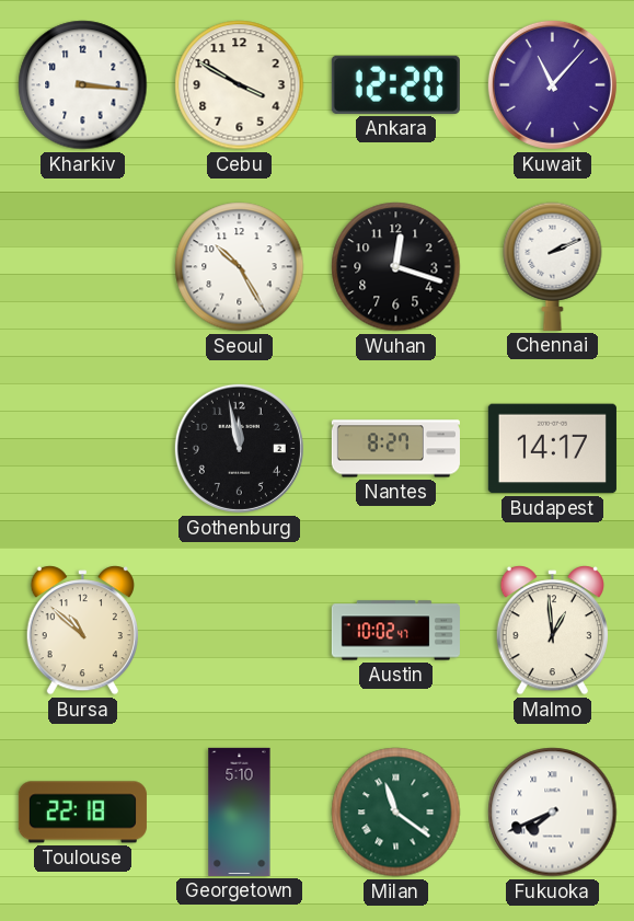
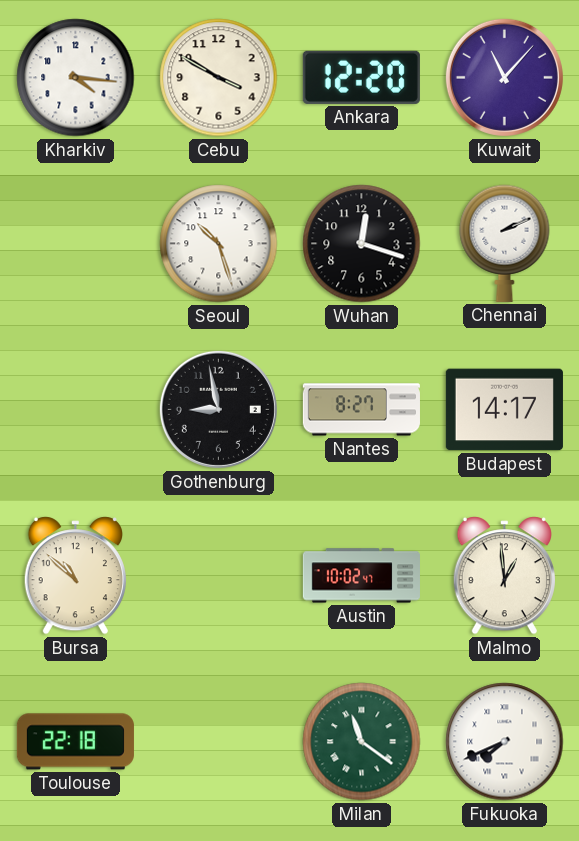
Kharkiv: 3:16 -> 4:16 (76, 78)
Seoul: 10:25 -> 10:27 (219, 244)
Gothenburg: 11:58 -> 8:58 (218, 409)
Georgetown: 5:10 -> none (240, 811)
